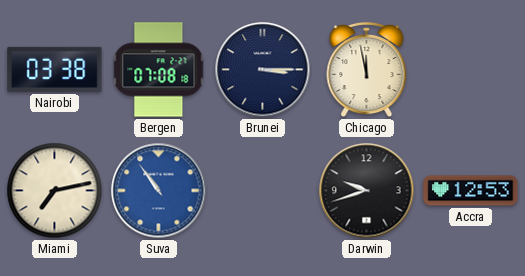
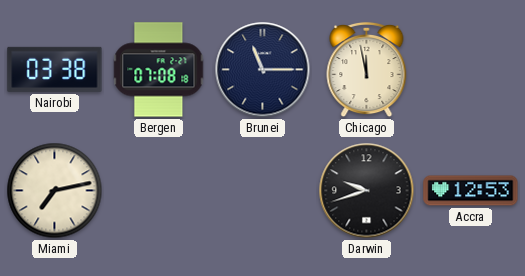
Brunei: 3:15 -> 11:15 (263, 70)
Suva: 10:54 -> none (159, 191)
